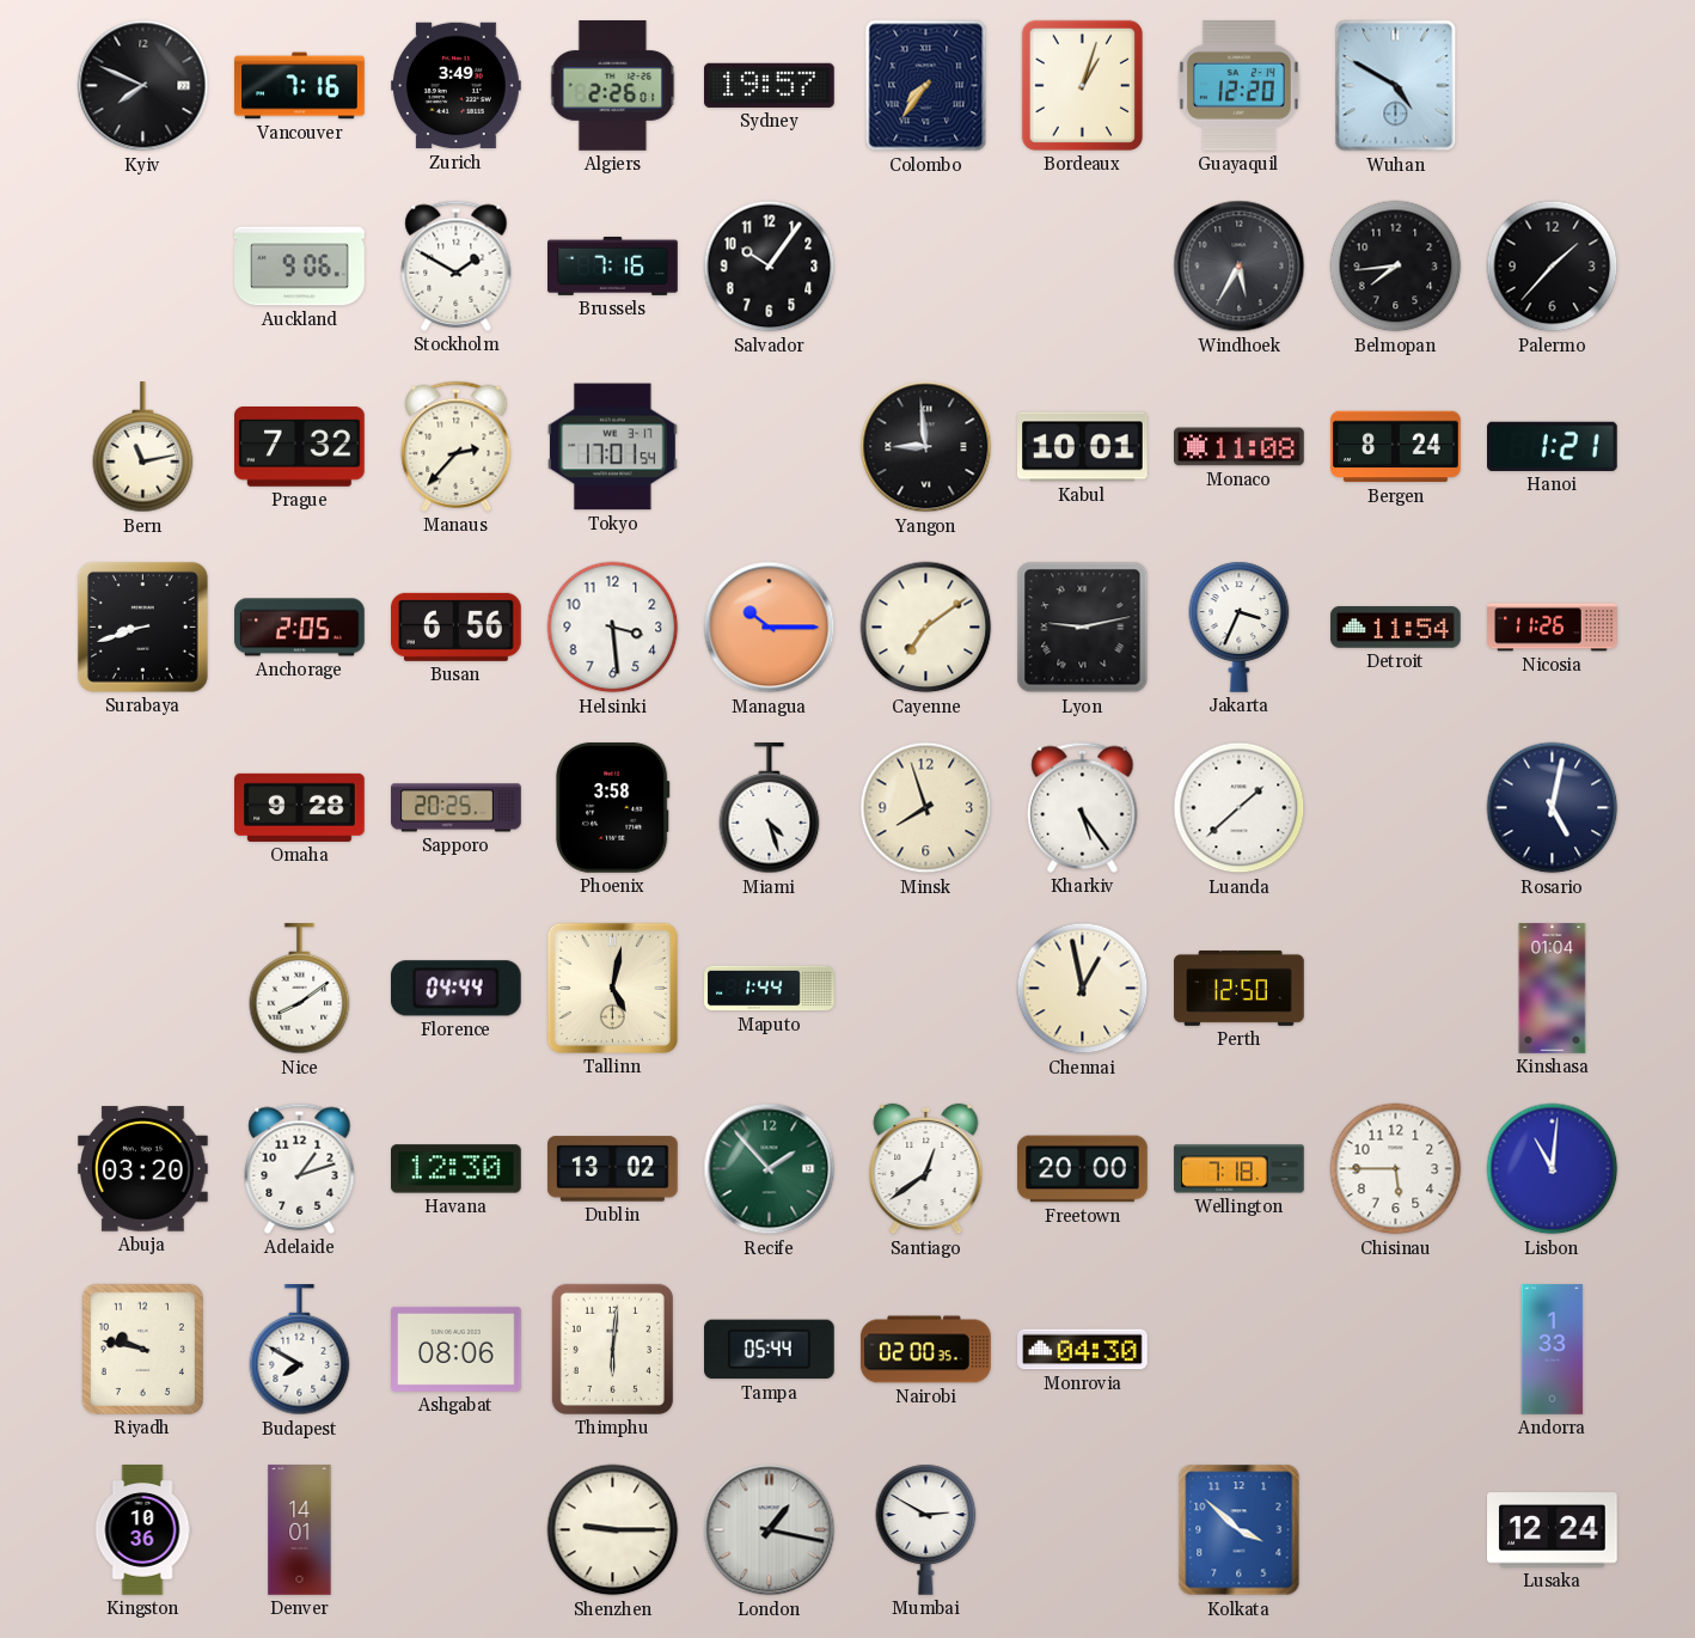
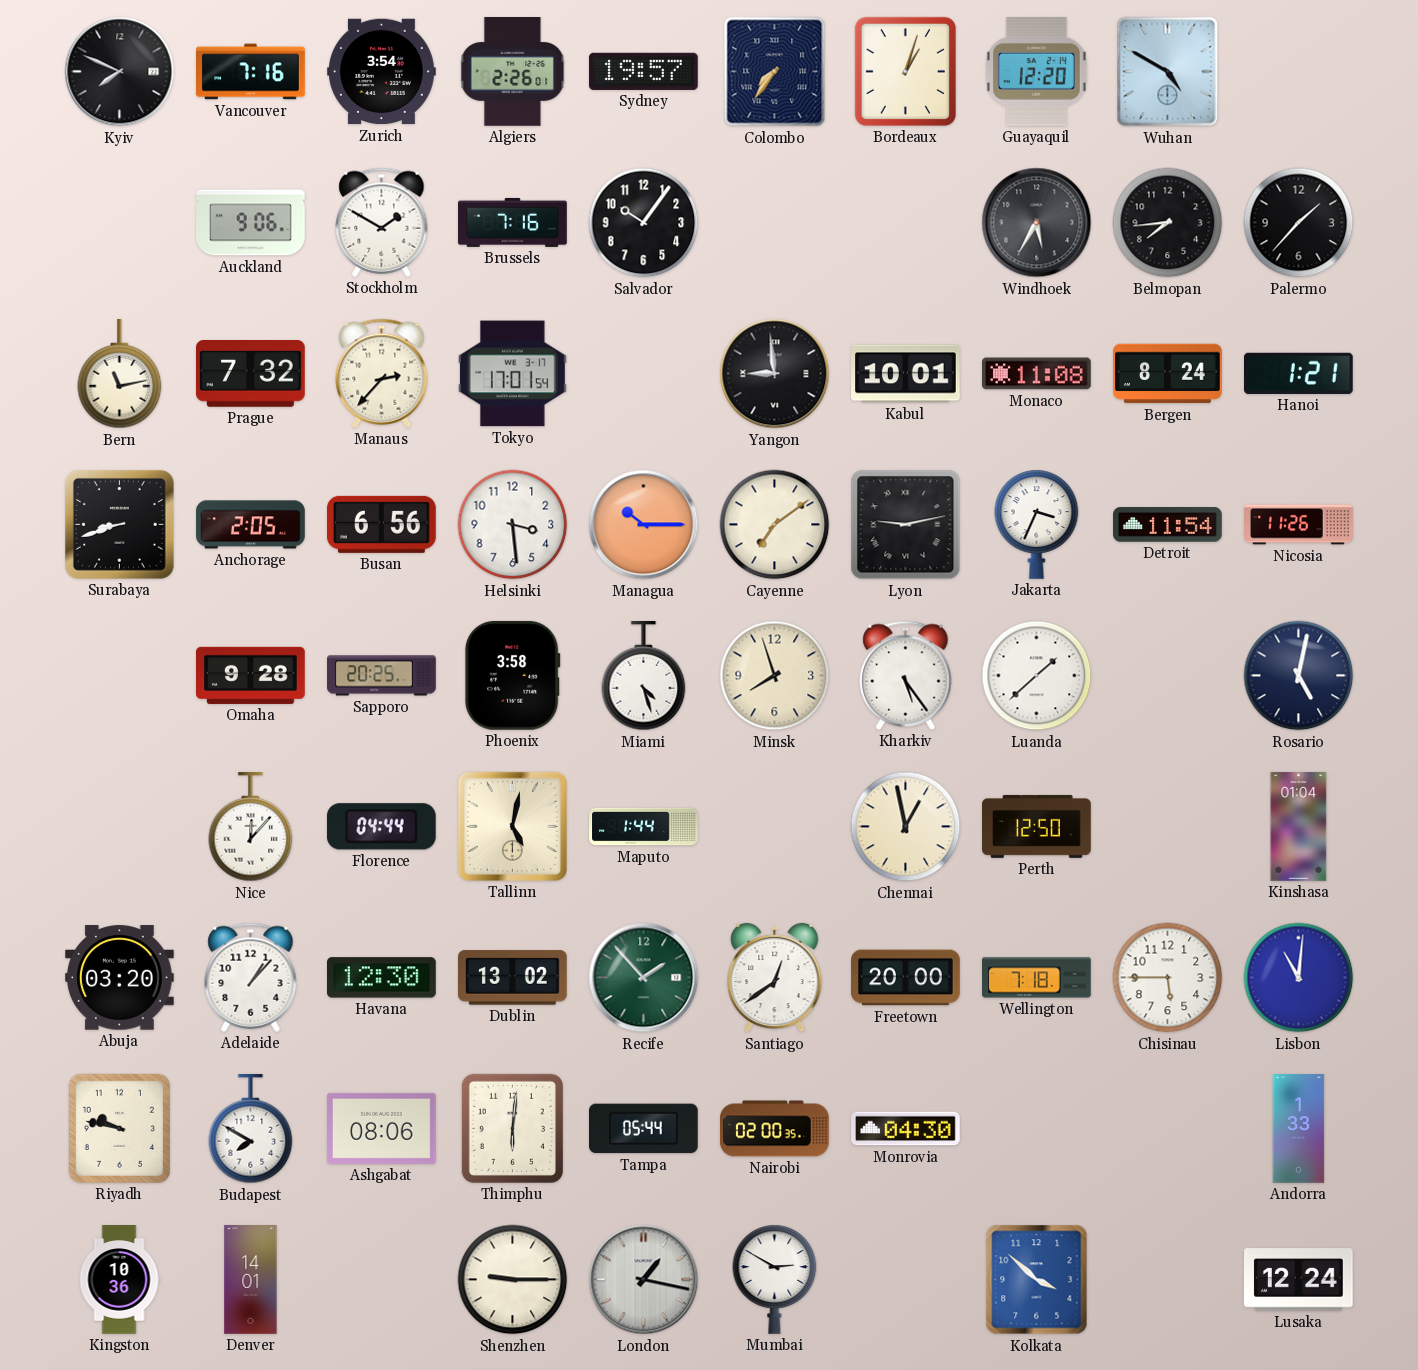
Zurich: 3:49 -> 3:54 (382, 72)
Nice: 8:09 -> 12:07 (251, 827)
Adelaide: 1:12 -> 1:07 (251, 977)
